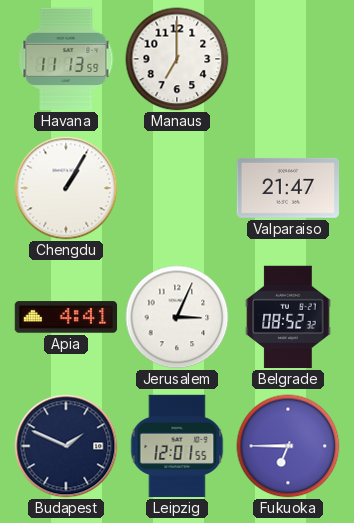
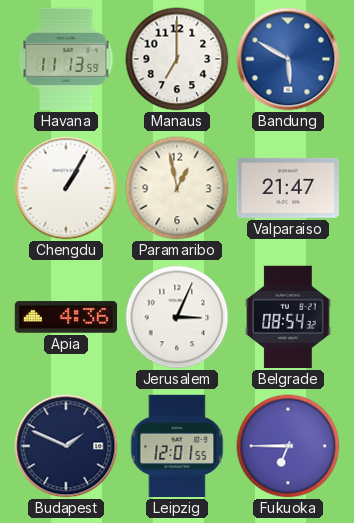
Bandung: none -> 5:50 (288, 59)
Paramaribo: none -> 12:58 (177, 188)
Apia: 4:41 -> 4:36 (66, 317)
Belgrade: 08:52 -> 08:54 (288, 317)
